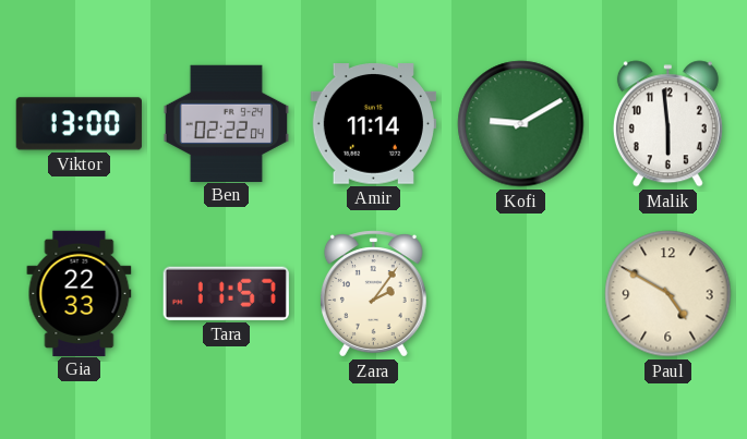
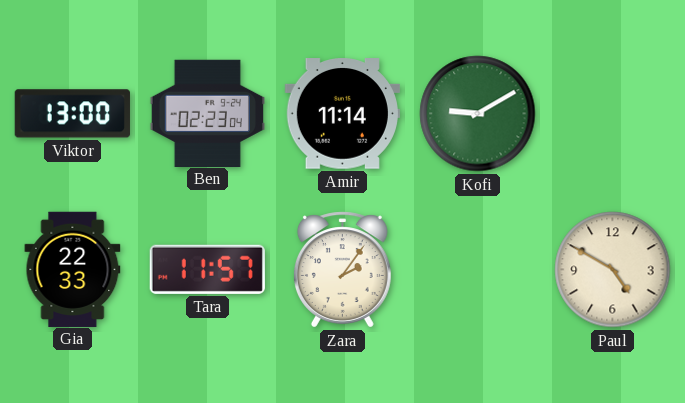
Ben: 02:22 -> 02:23 (207, 113)
Malik: 5:59 -> none (667, 124)
